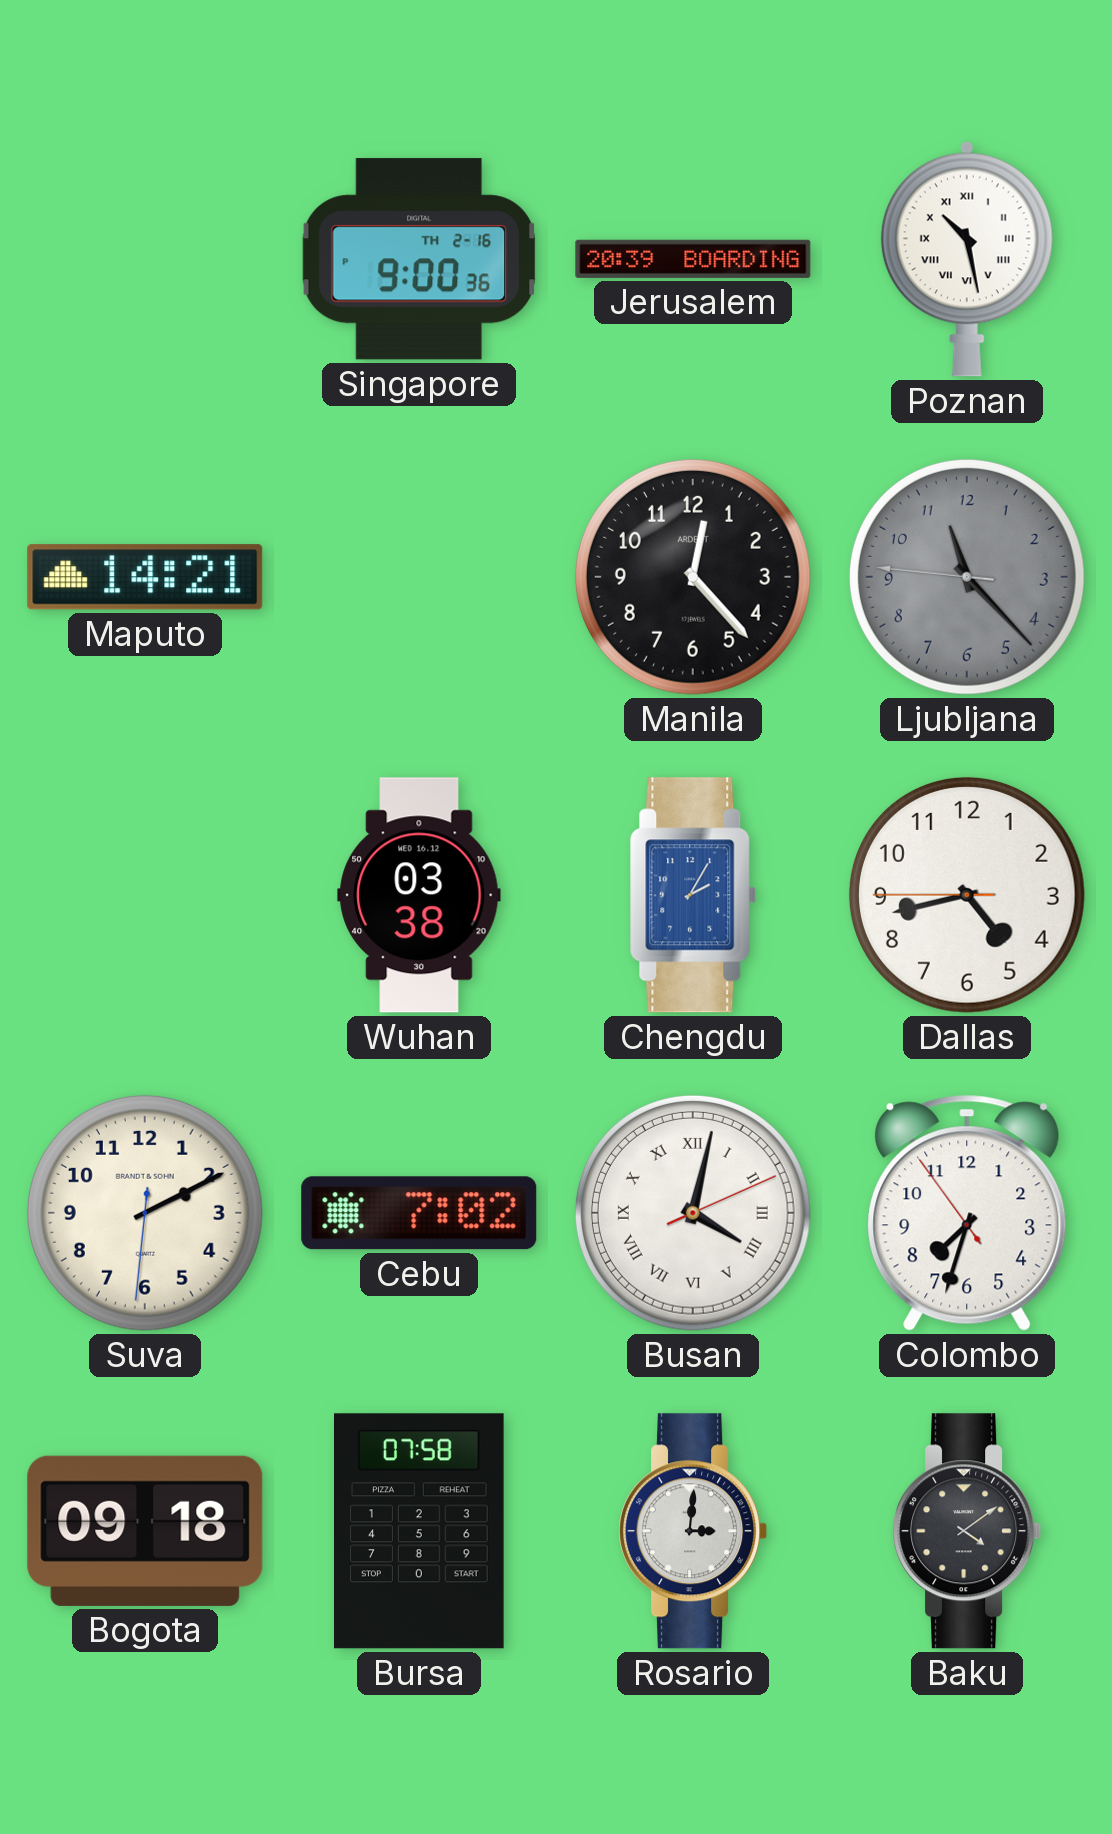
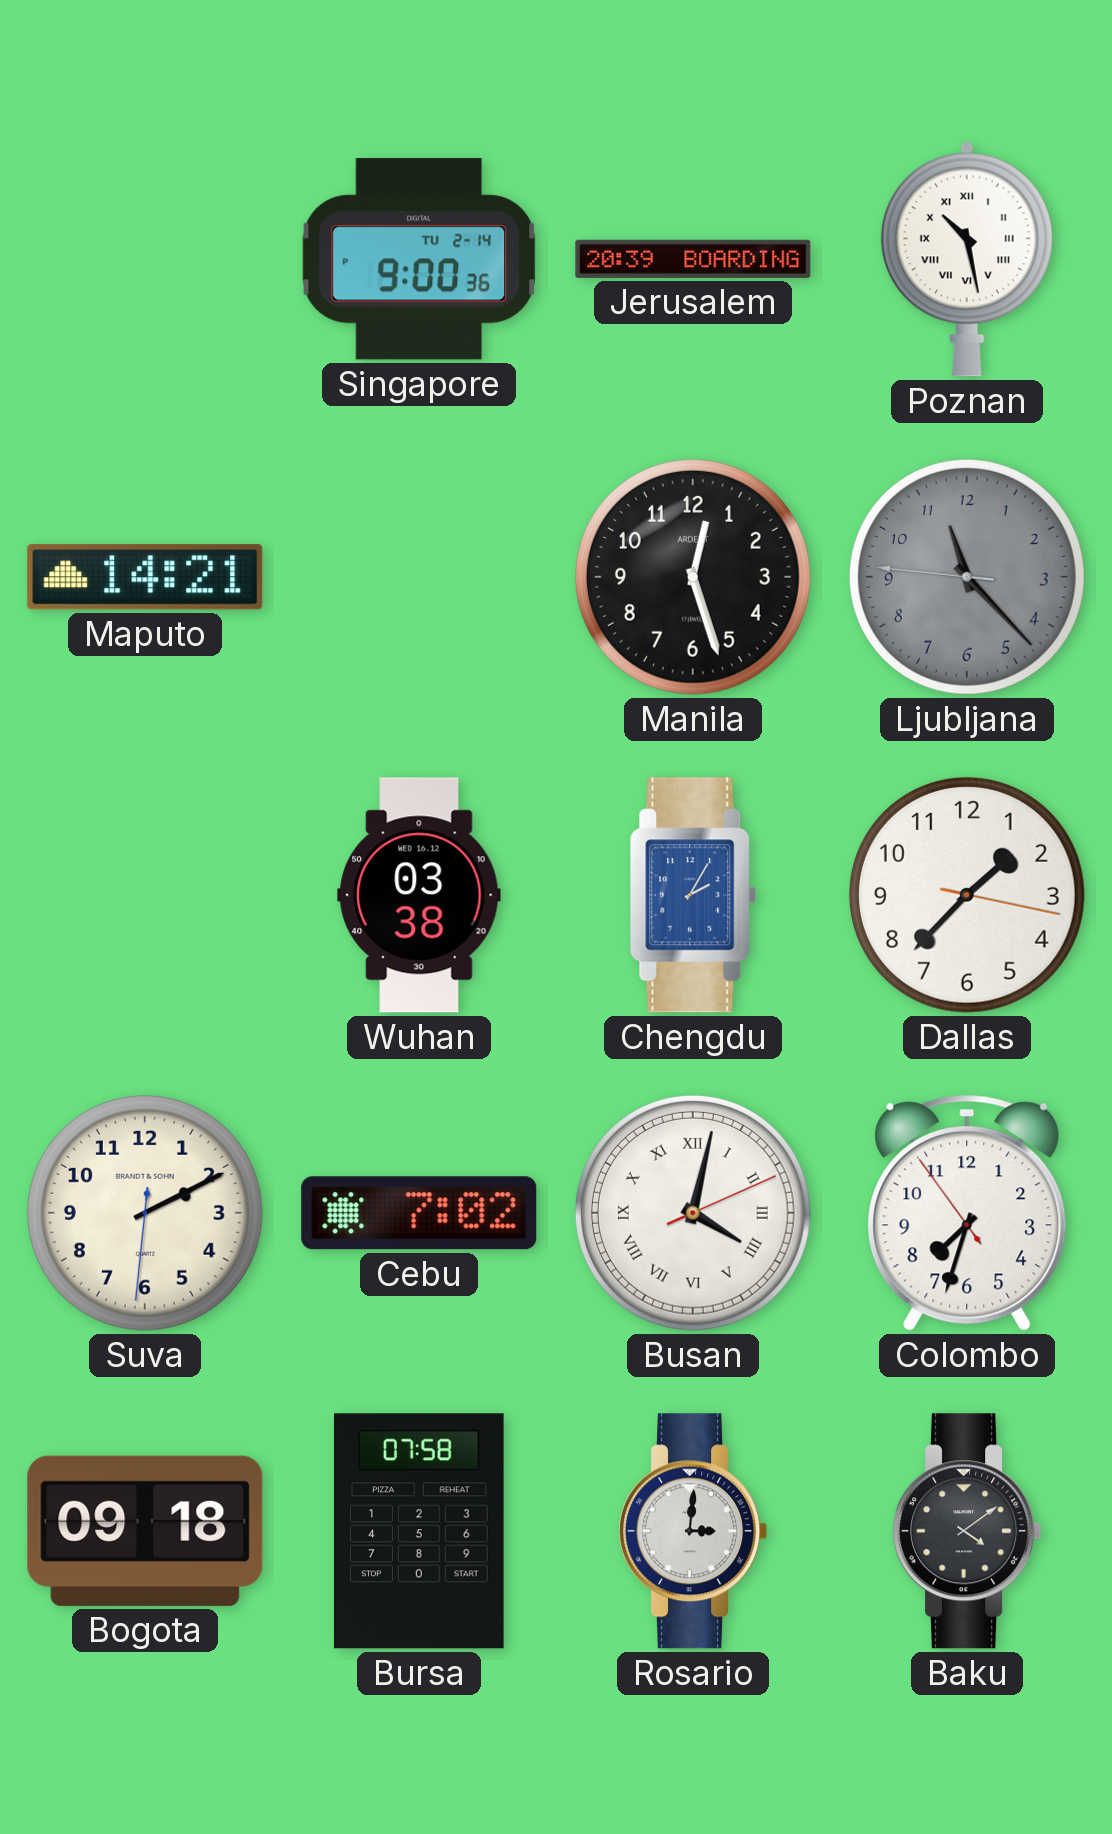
Singapore date: TH 2-16 -> TU 2-14 (419, 259)
Manila: 12:23 -> 12:27 (693, 577)
Dallas: 4:42 -> 1:37 (967, 895)
